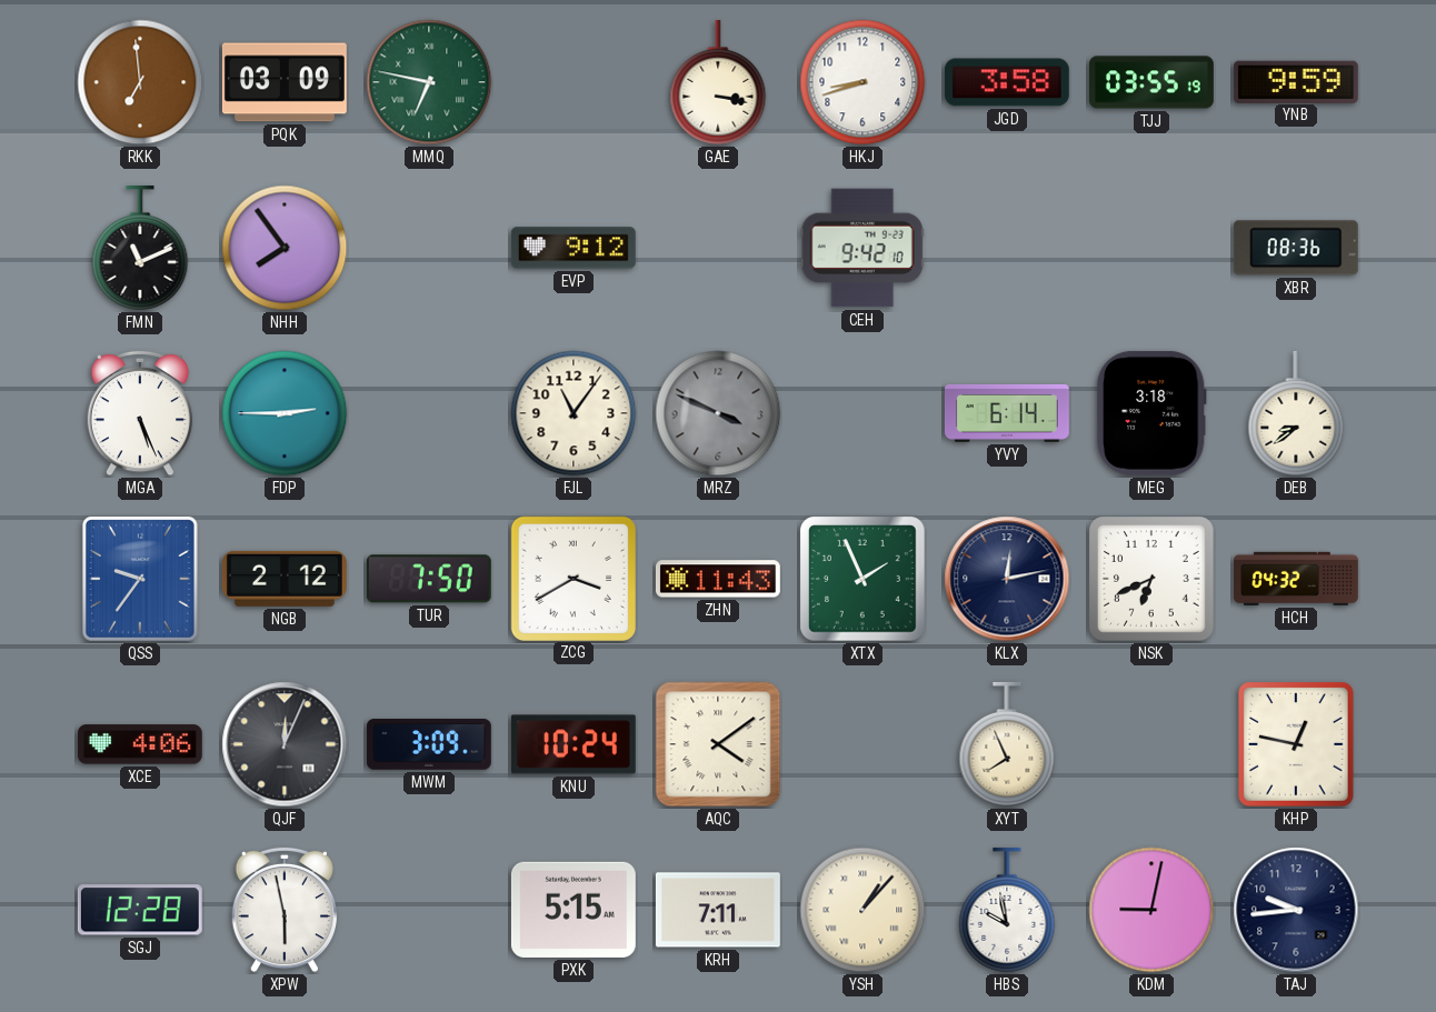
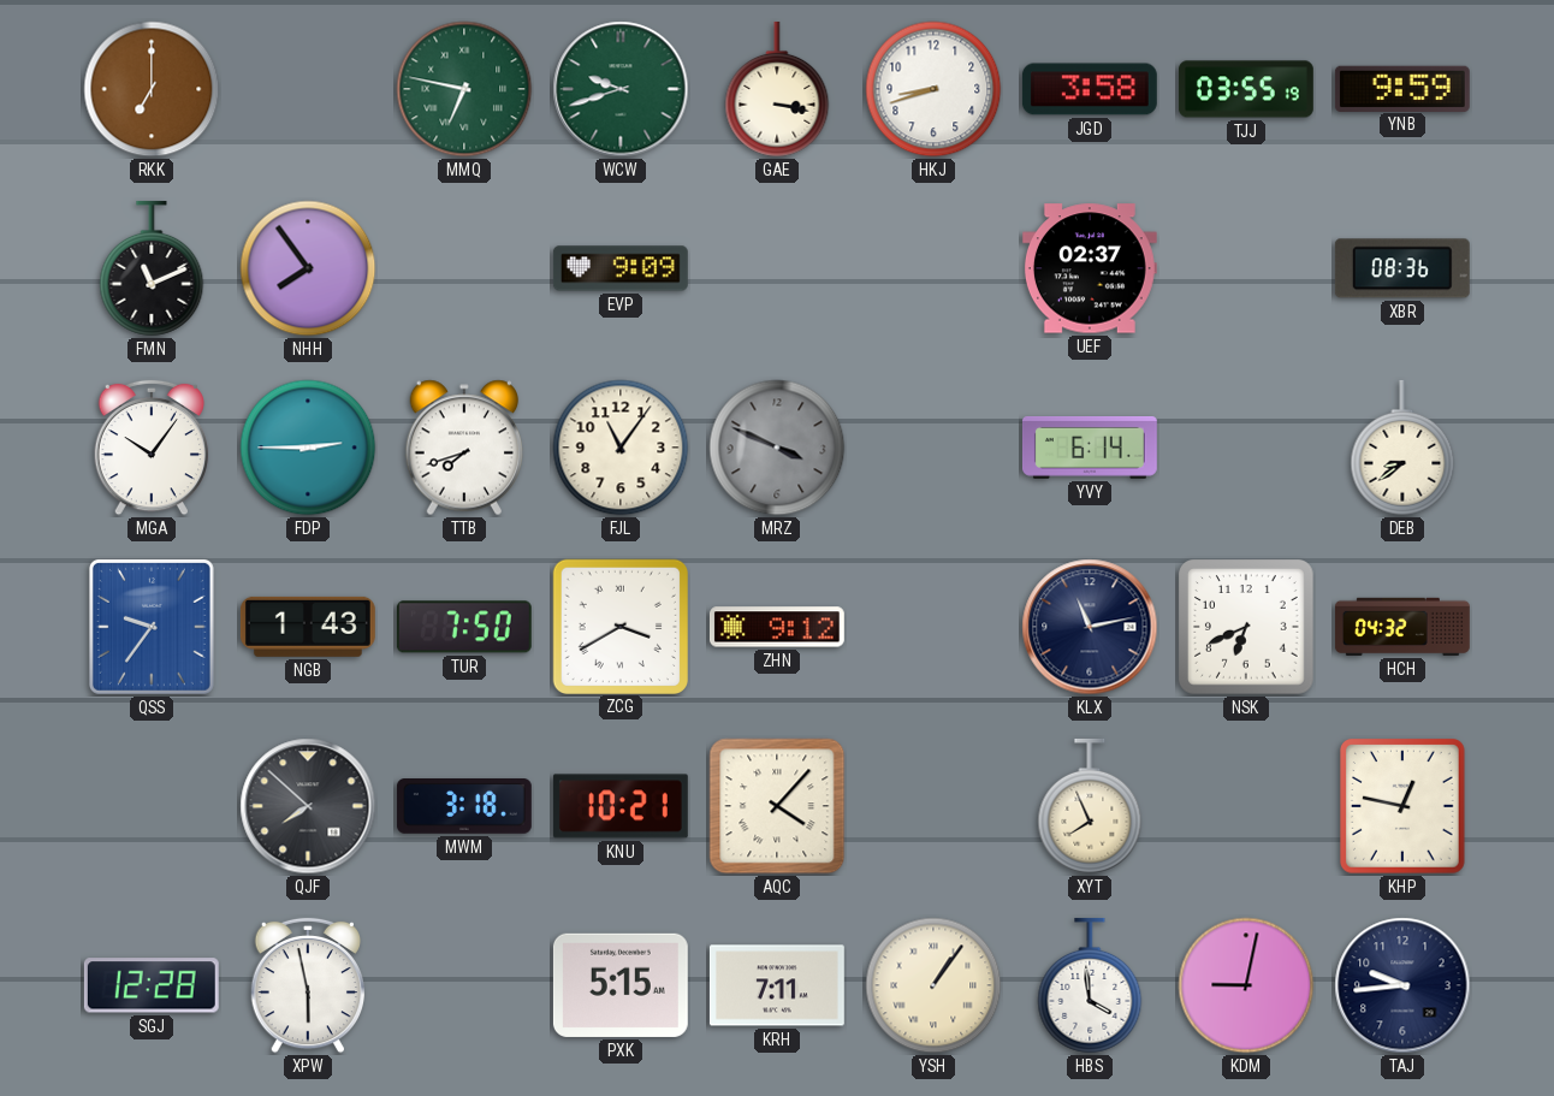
RKK: 6:59 -> 7:00 (152, 89)
PQK: 03:09 -> none (285, 82)
WCW: none -> 9:42 (621, 89)
EVP: 9:12 -> 9:09 (621, 268)
CEH: 9:42 -> none (862, 248)
UEF: none -> 02:37 (1090, 268)
MGA: 5:26 -> 10:06 (150, 448)
TTB: none -> 7:42 (463, 448)
MEG: 3:18 -> none (1151, 413)
NGB: 2:12 -> 1:43 (308, 627)
ZHN: 11:43 -> 9:12 (777, 627)
XTX: 1:56 -> none (864, 580)
KLX: 12:13 -> 11:13 (1090, 627)
XCE: 4:06 -> none (140, 744)
QJF: 12:04 -> 7:52 (308, 806)
MWM: 3:09 -> 3:18 (464, 807)
KNU: 10:24 -> 10:21 (621, 806)
AQC: 4:09 -> 4:07 (777, 806)
YSH: 1:07 -> 1:06 (933, 985)
HBS: 9:58 -> 3:59 (1090, 985)
